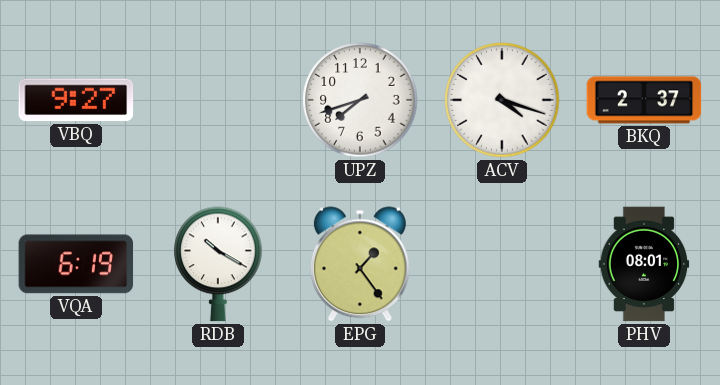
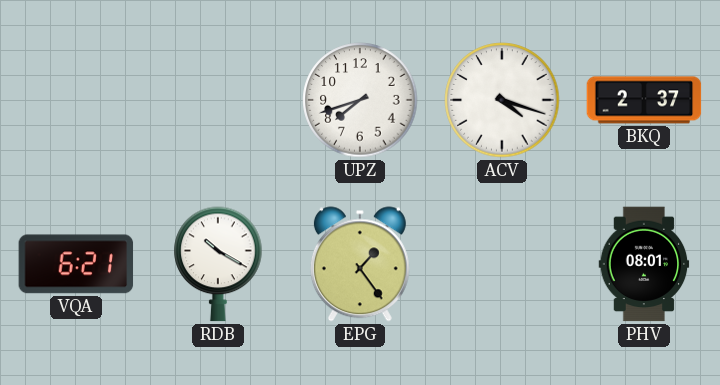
VBQ: 9:27 -> none (76, 100)
VQA: 6:19 -> 6:21 (76, 264)
